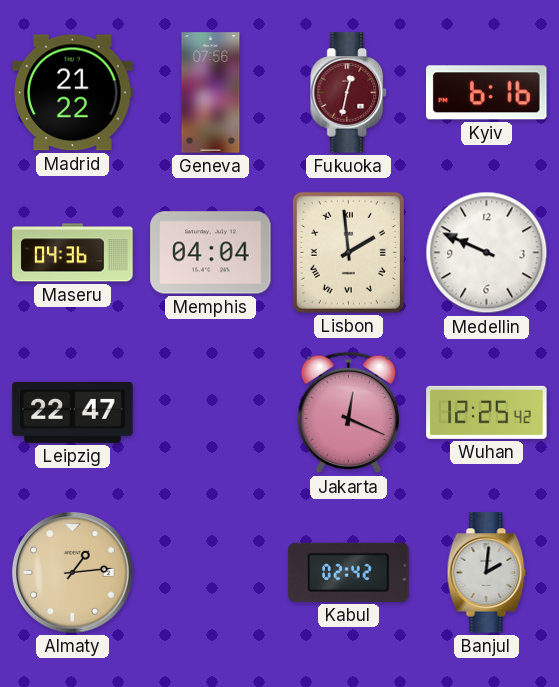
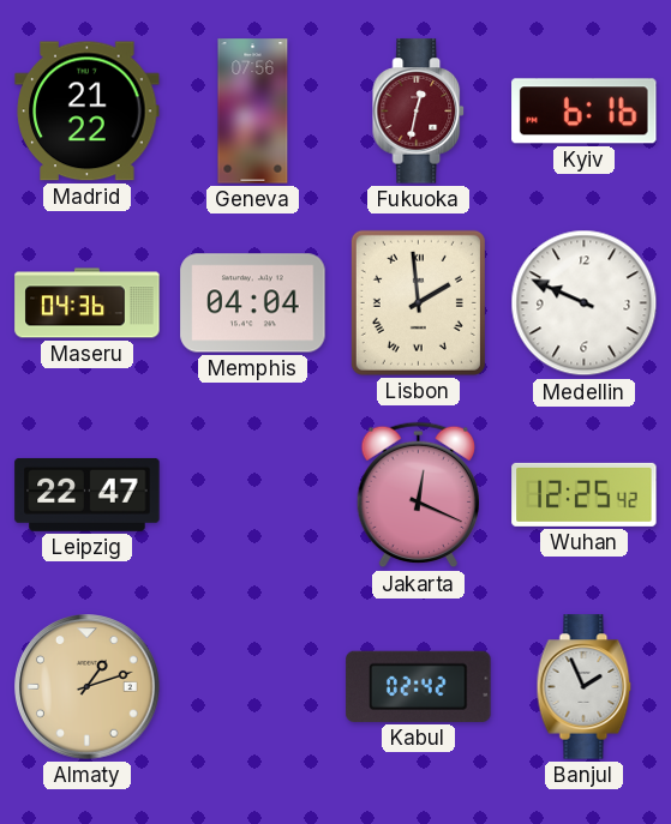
Almaty: 1:14 -> 1:12 (88, 687)
Banjul: 2:01 -> 1:56 (585, 687)
